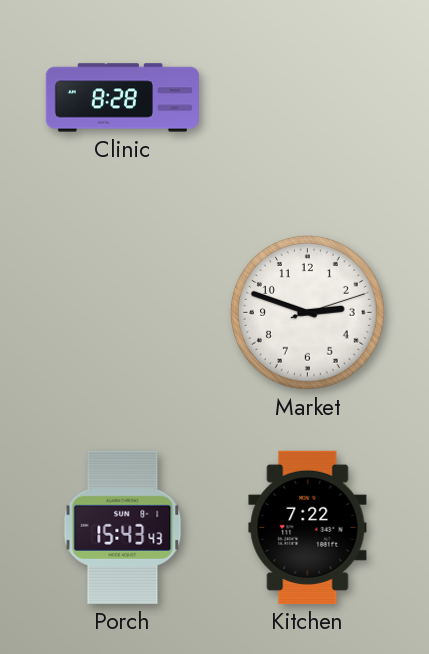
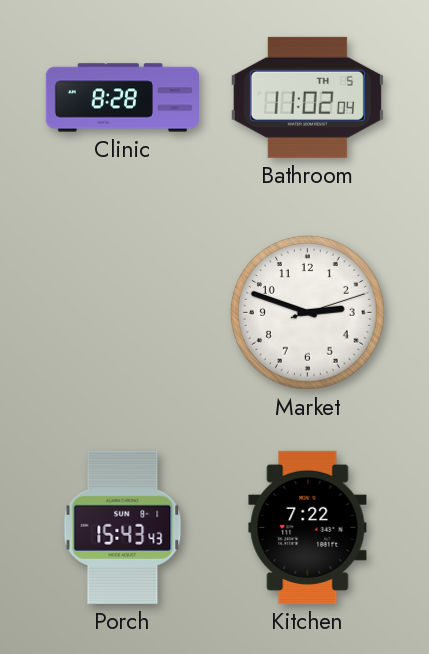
Bathroom: none -> 11:02 (307, 97)
